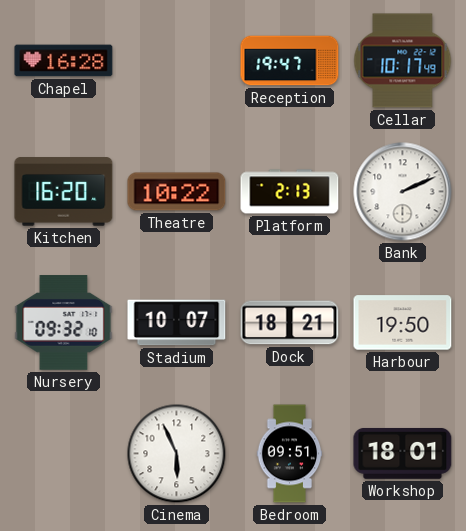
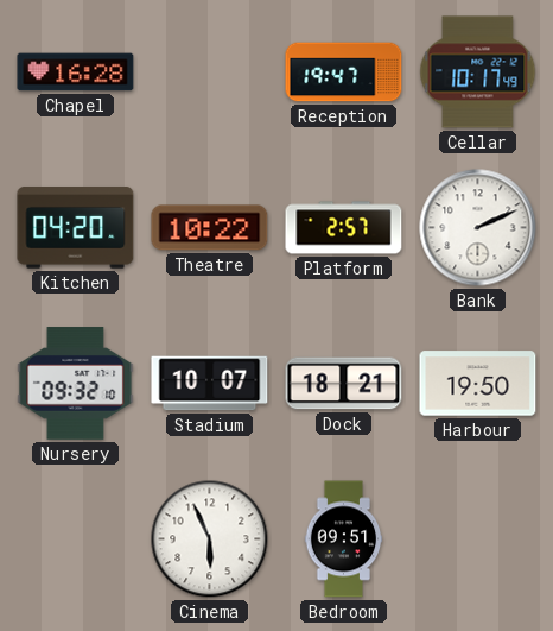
Kitchen: 16:20 -> 04:20 (76, 228)
Platform: 2:13 -> 2:57 (344, 228)
Workshop: 18:01 -> none (403, 453)
